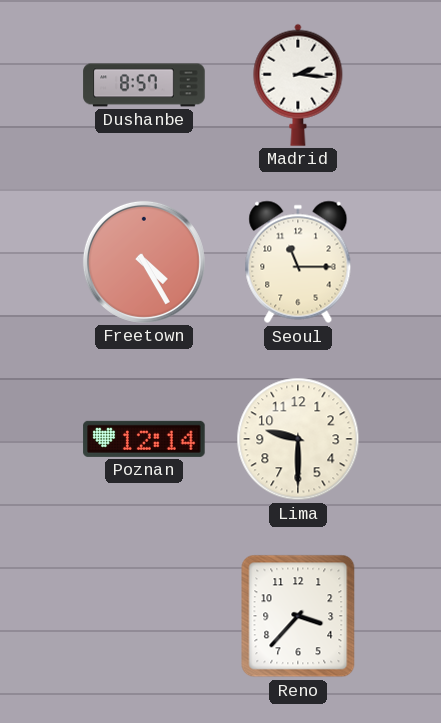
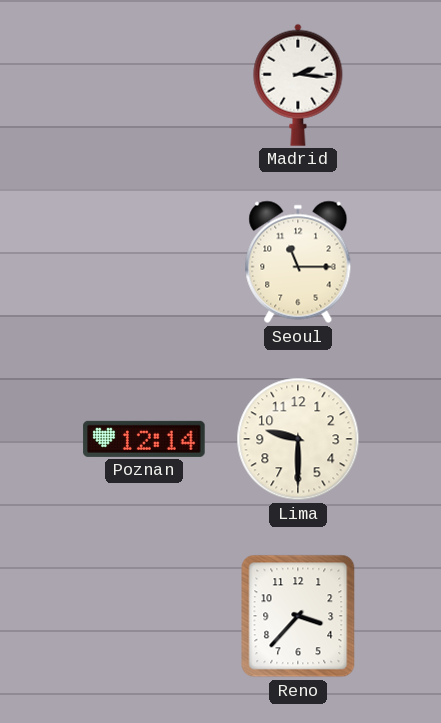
Dushanbe: 8:57 -> none (144, 85)
Freetown: 4:25 -> none (144, 262)
